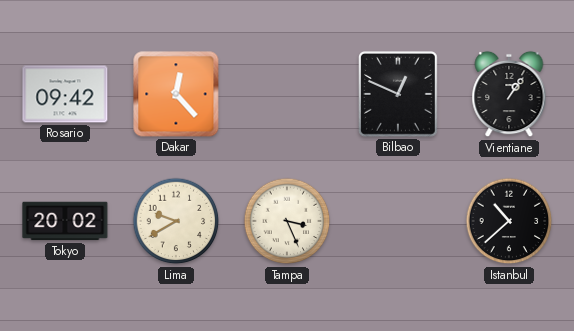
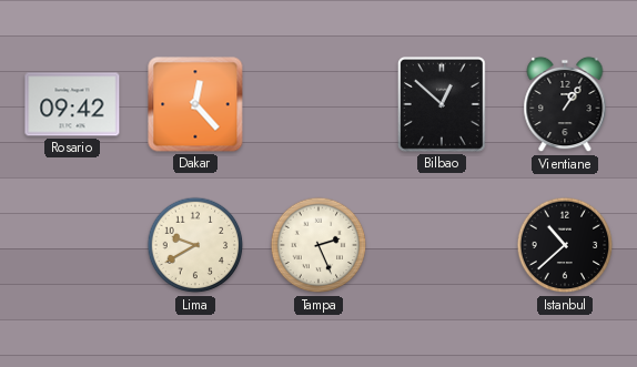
Bilbao: 12:49 -> 12:52 (442, 105)
Tokyo: 20:02 -> none (65, 221)
Tampa: 3:26 -> 2:26 (318, 245)
